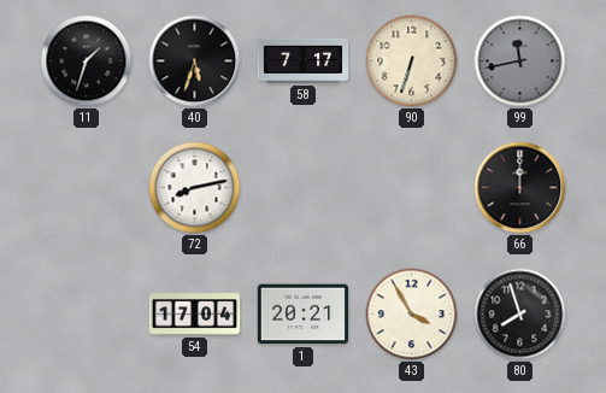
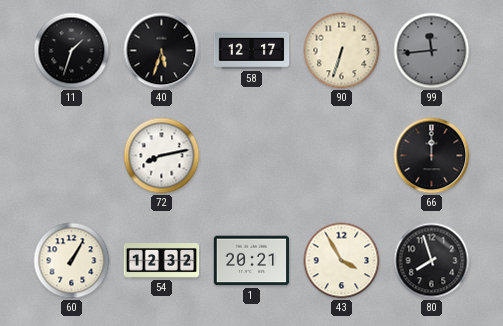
58: 7:17 -> 12:17 (252, 50)
99: 11:43 -> 11:44 (432, 51)
60: none -> 1:05 (72, 261)
54: 17:04 -> 12:32 (162, 261)
